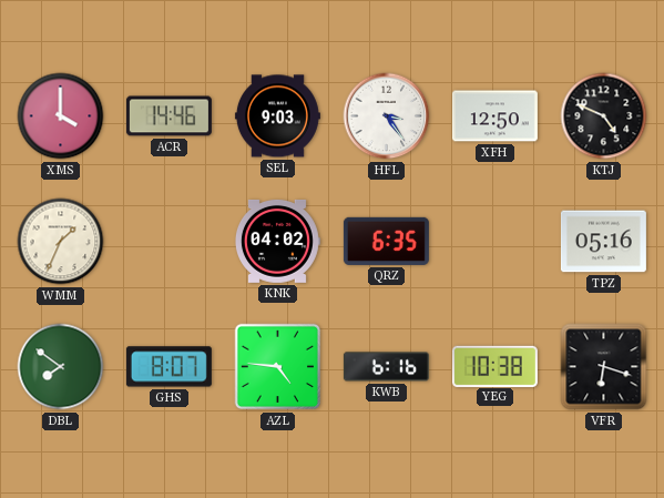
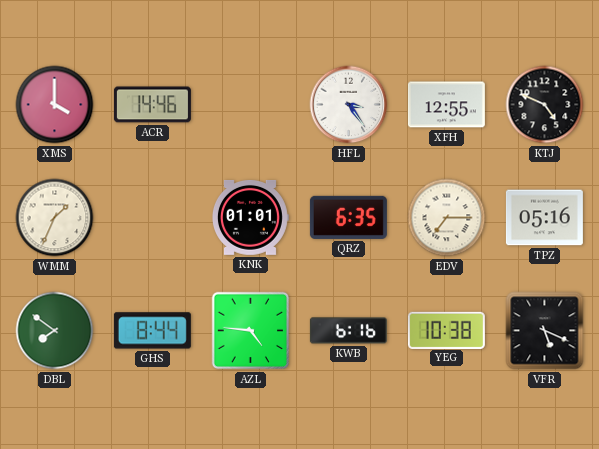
SEL: 9:03 -> none (277, 116)
XFH: 12:50 -> 12:55 (446, 105)
KNK: 04:02 -> 01:01 (250, 217)
EDV: none -> 7:15 (447, 218)
GHS: 8:07 -> 8:44 (152, 331)
VFR: 6:18 -> 5:19 (545, 331)
